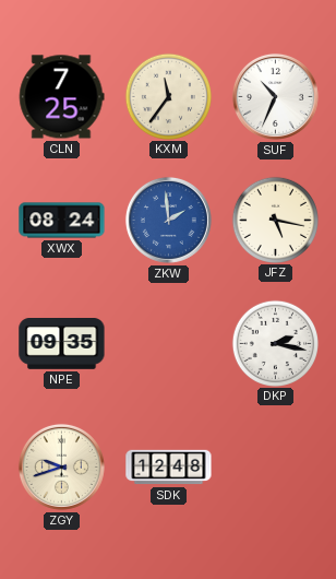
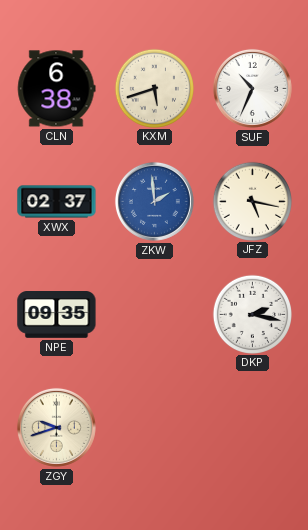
CLN: 7:25 -> 6:38 (56, 89)
KXM: 11:36 -> 5:42 (154, 88)
XWX: 08:24 -> 02:37 (57, 202)
SDK: 12:48 -> none (169, 468)
